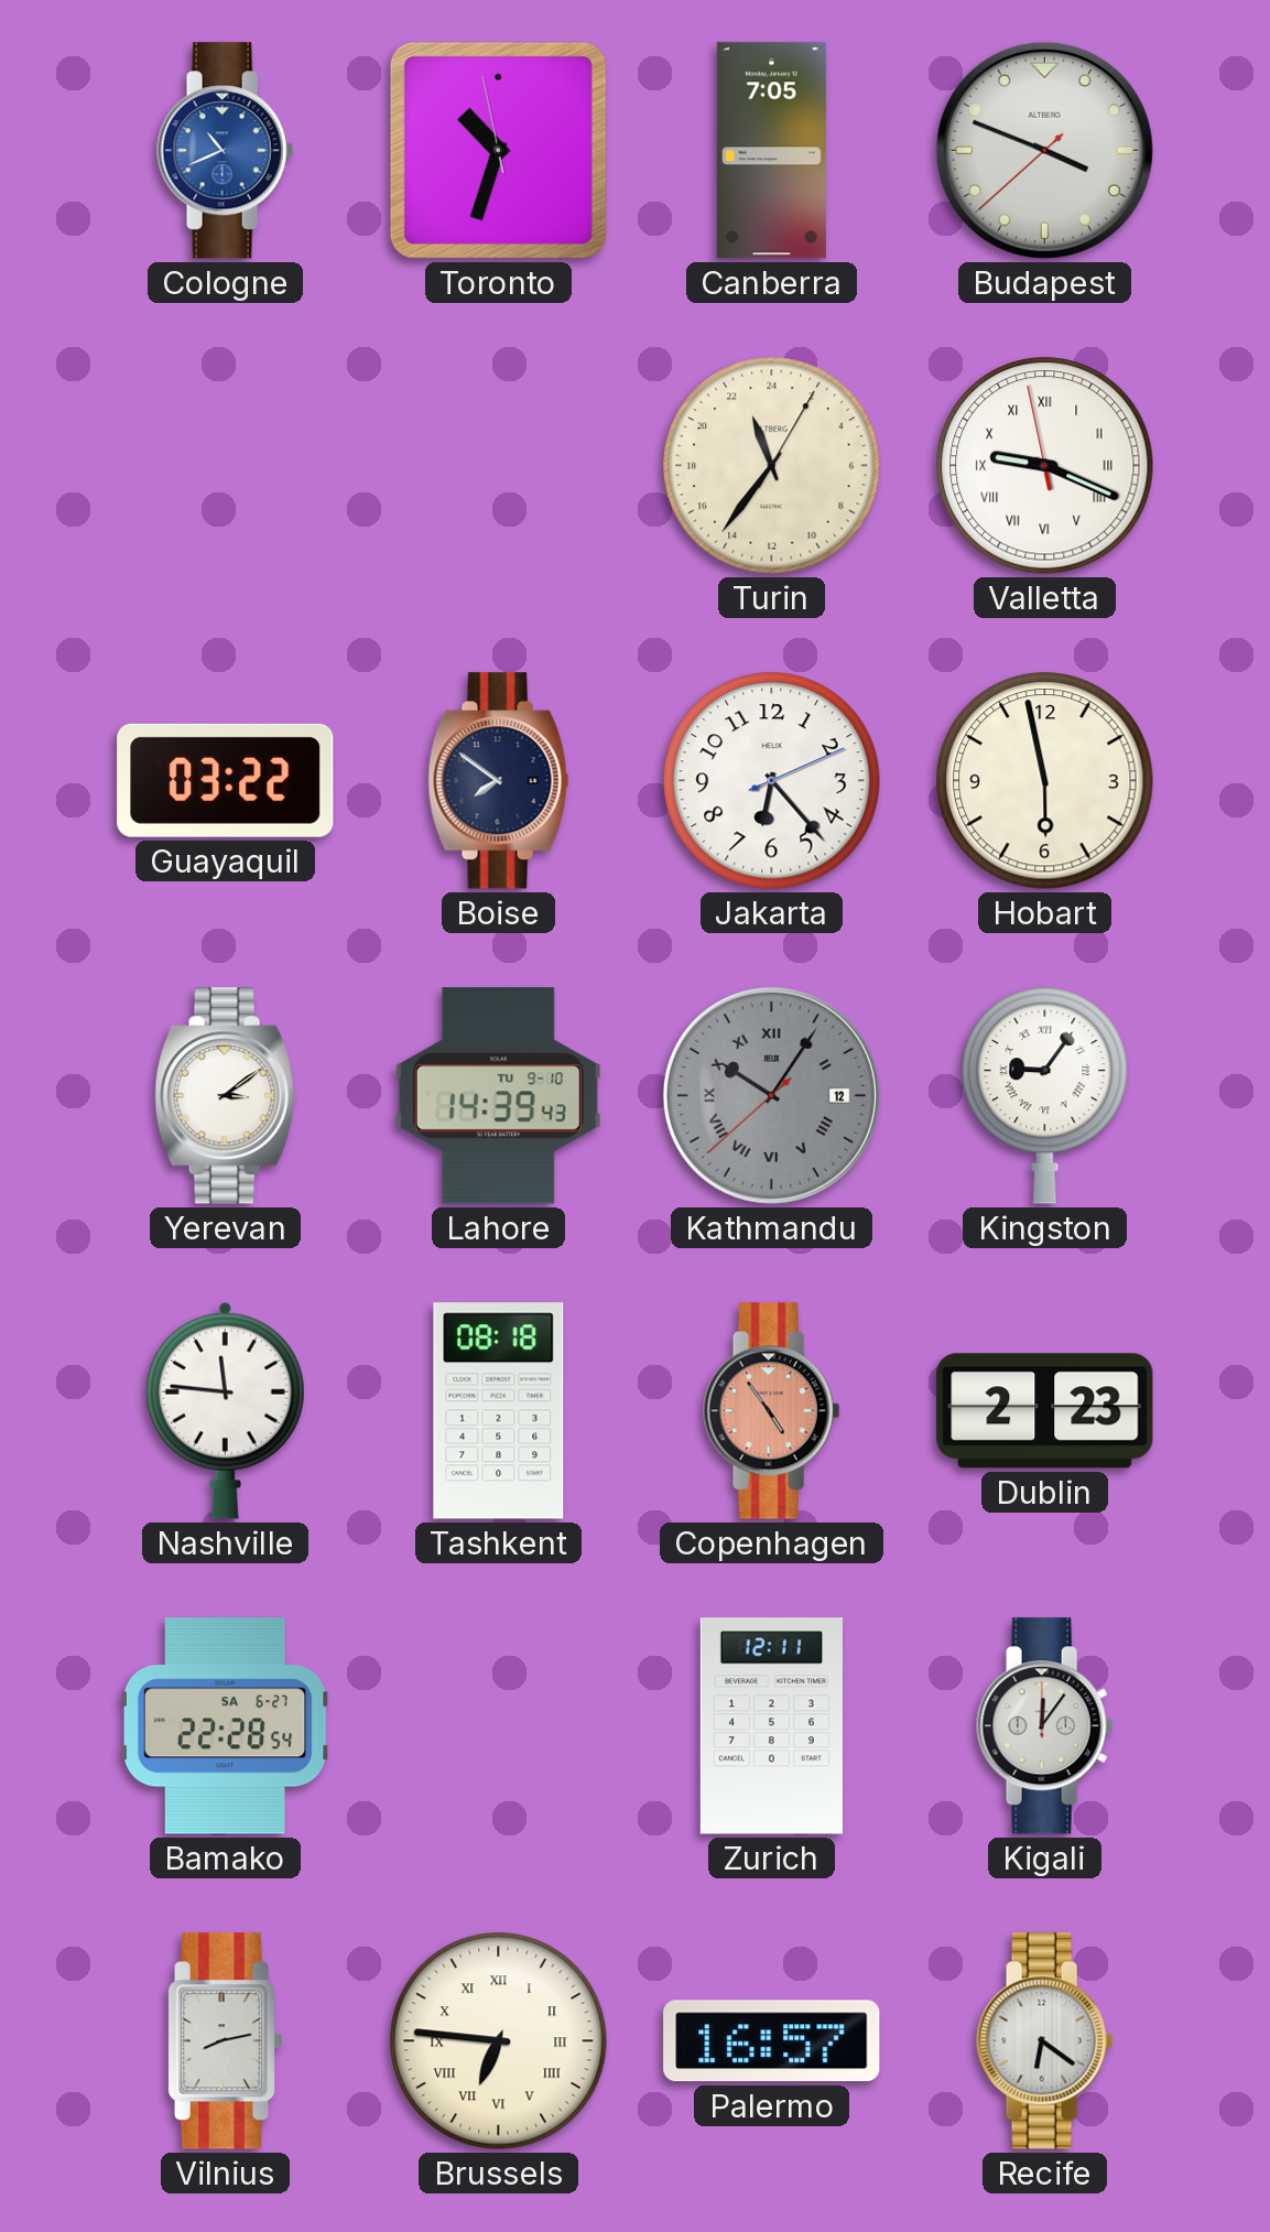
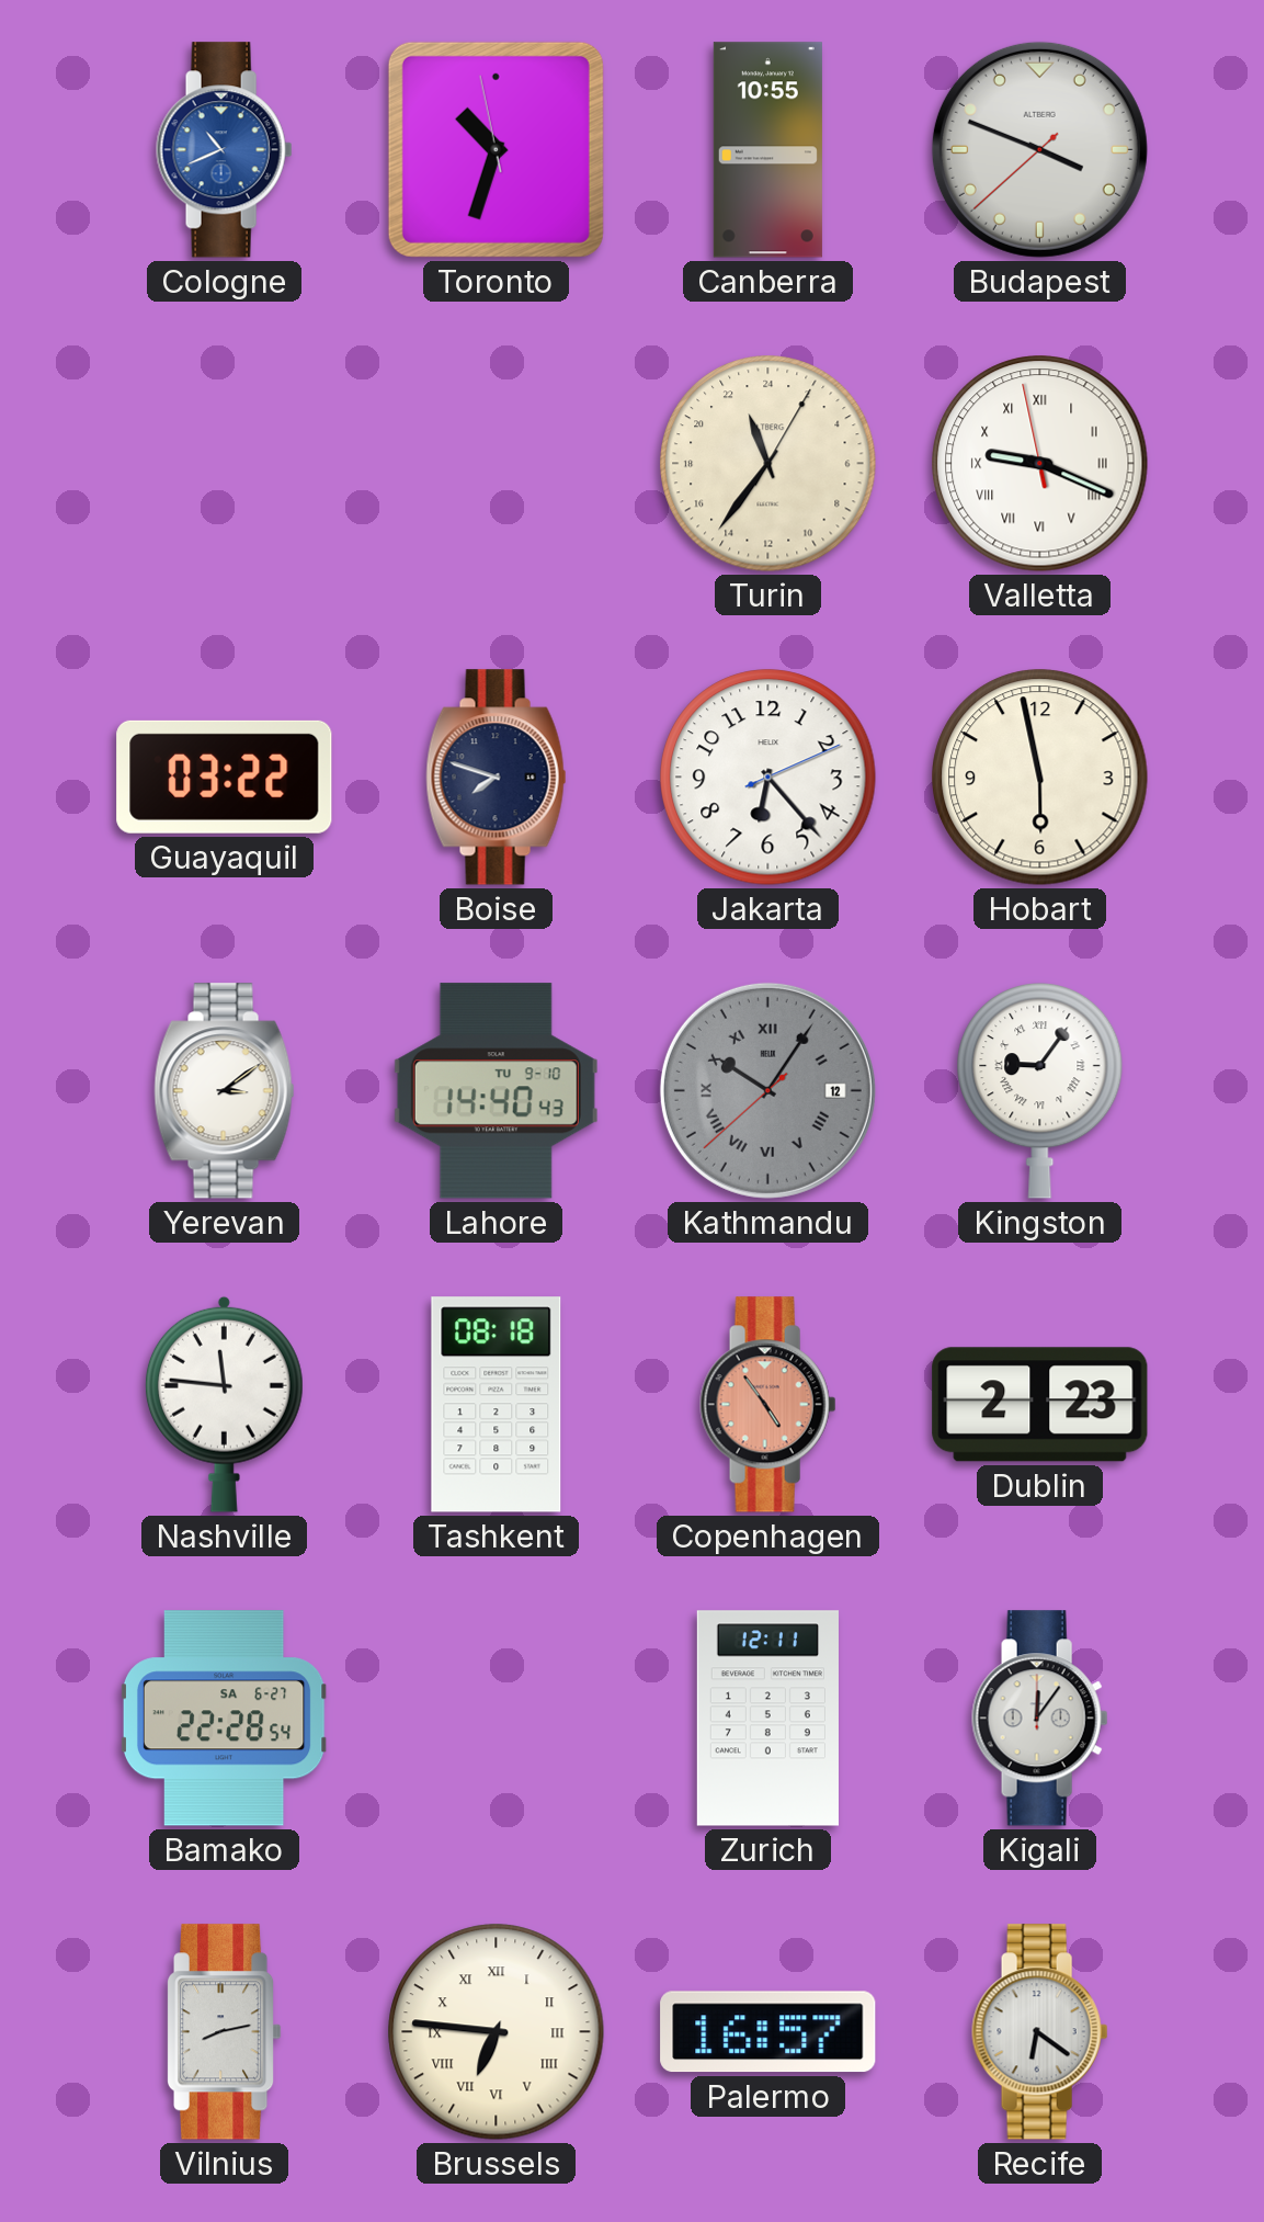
Canberra: 7:05 -> 10:55 (767, 150)
Boise: 7:51 -> 7:48 (497, 778)
Lahore: 14:39 -> 14:40 (496, 1091)
